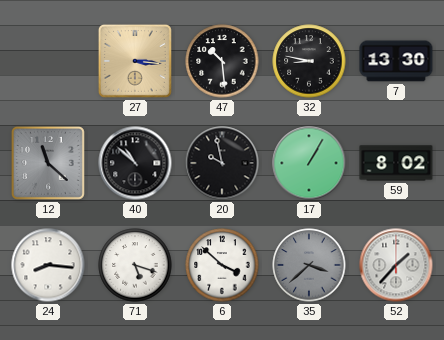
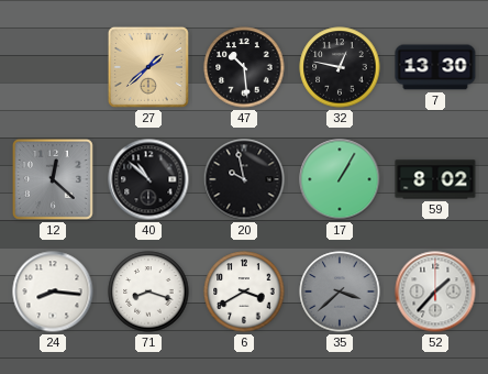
27: 3:16 -> 1:38 (148, 67)
32: 8:47 -> 12:47 (340, 67)
12: 11:22 -> 12:22 (53, 179)
71: 5:18 -> 8:18 (148, 291)
6: 3:52 -> 3:40 (244, 291)
